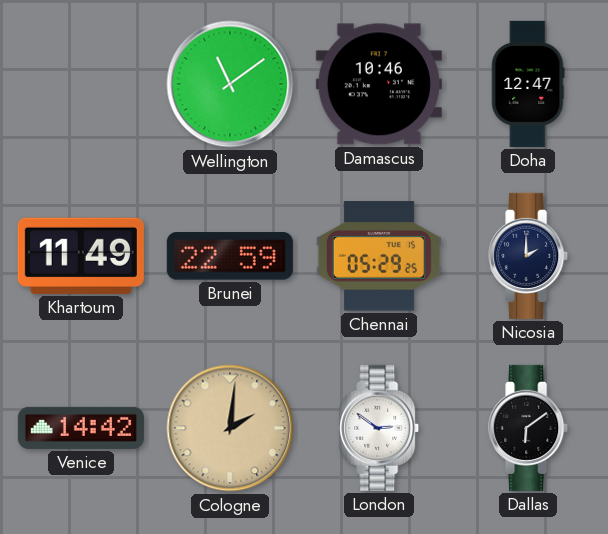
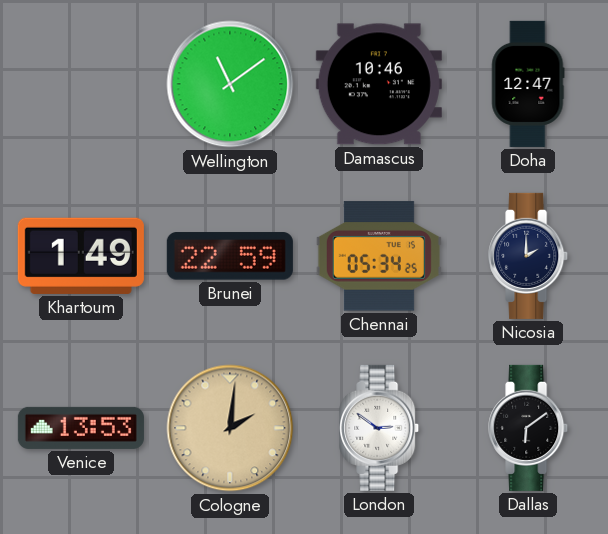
Khartoum: 11:49 -> 1:49 (81, 256)
Chennai: 05:29 -> 05:34 (379, 256)
Venice: 14:42 -> 13:53 (81, 428)
